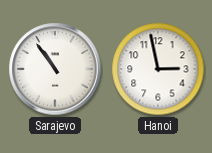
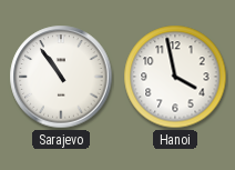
Hanoi: 2:58 -> 3:58 (175, 77)
